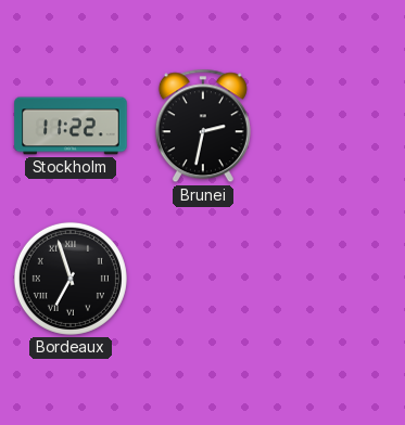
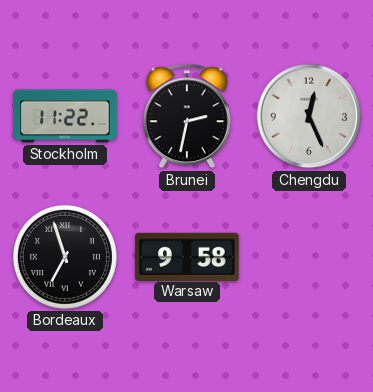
Chengdu: none -> 12:26 (309, 116)
Warsaw: none -> 9:58 (187, 256)
